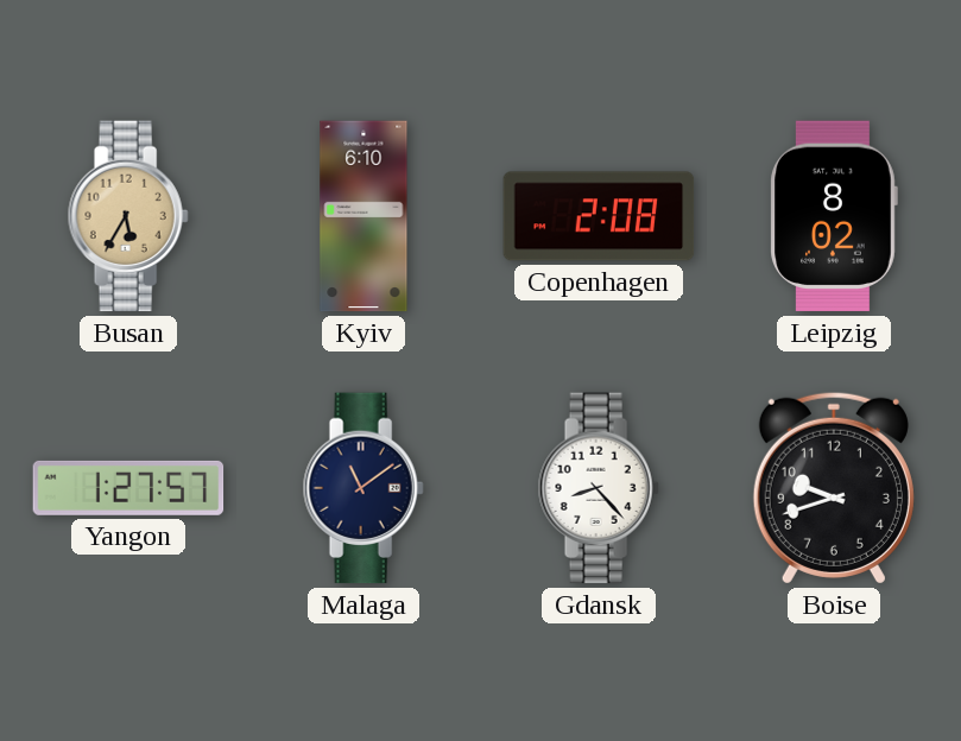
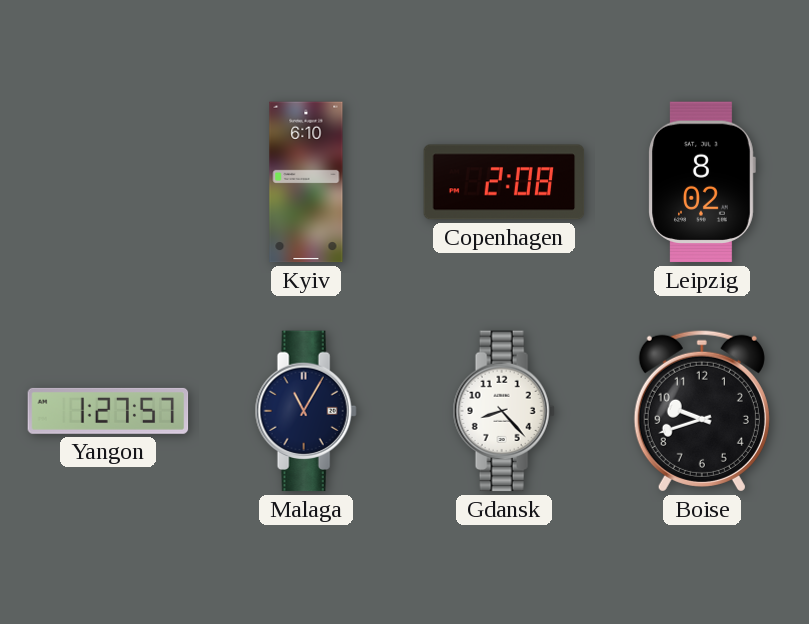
Busan: 5:35 -> none (128, 216)
Malaga: 11:09 -> 11:05 (306, 411)
